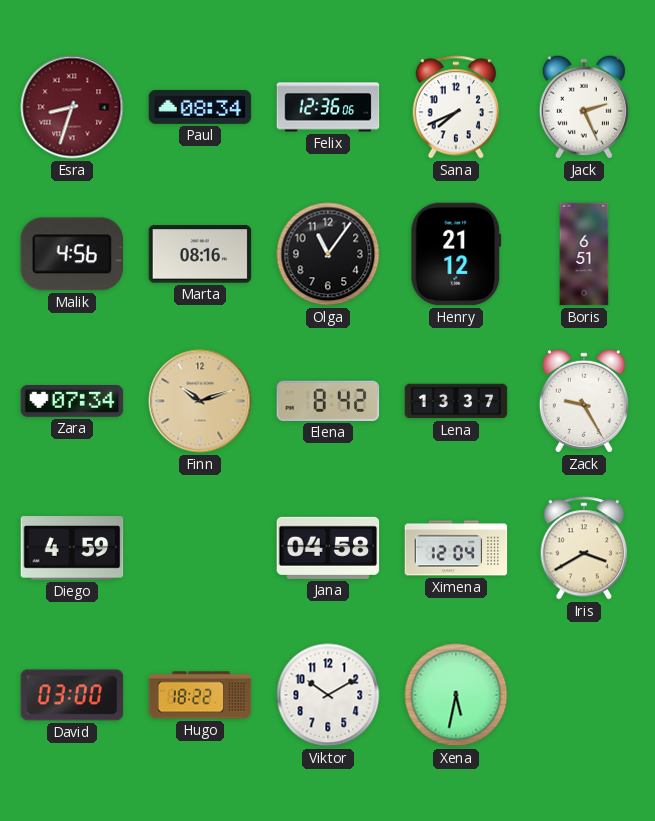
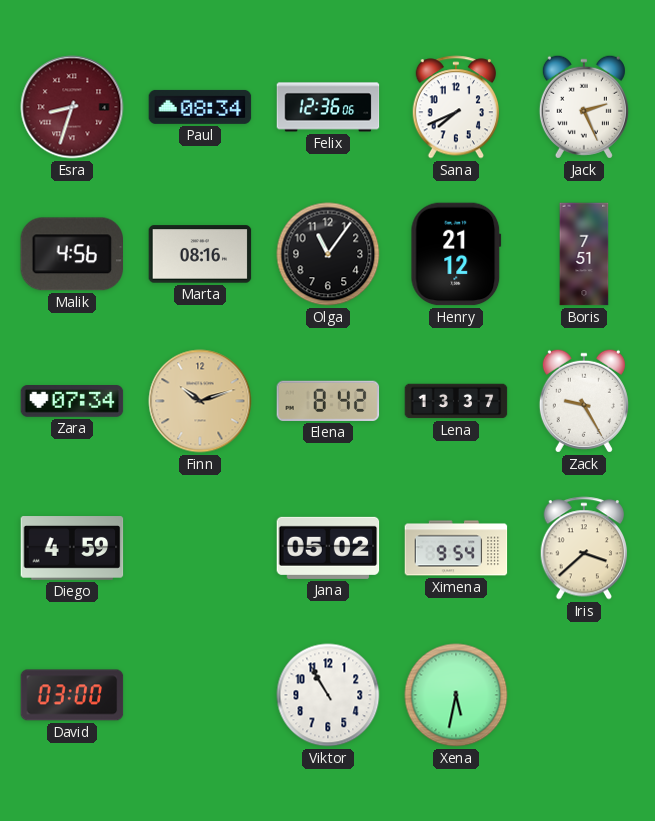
Boris: 6:51 -> 7:51 (584, 254)
Jana: 04:58 -> 05:02 (328, 548)
Ximena: 12:04 -> 9:54 (456, 548)
Iris: 3:40 -> 3:38 (584, 548)
Hugo: 18:22 -> none (200, 695)
Viktor: 10:10 -> 10:55 (328, 695)
